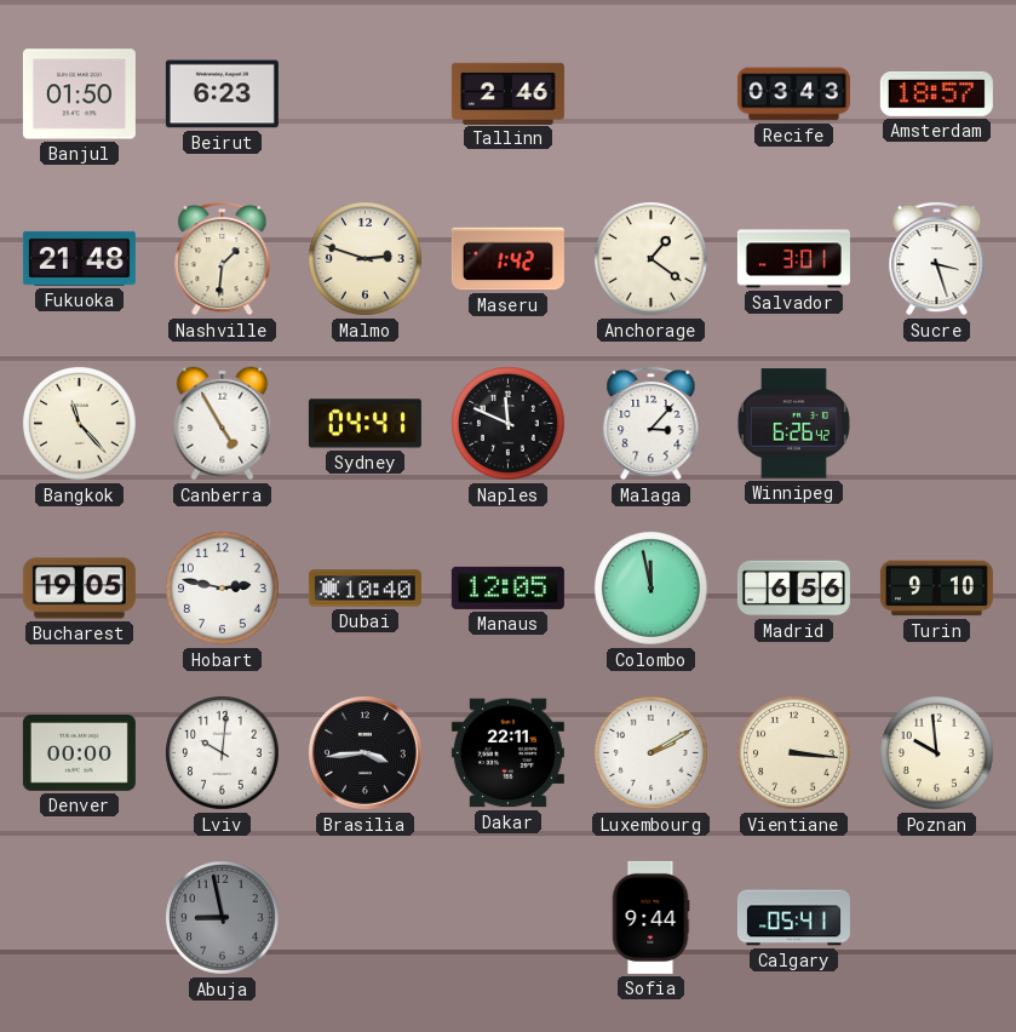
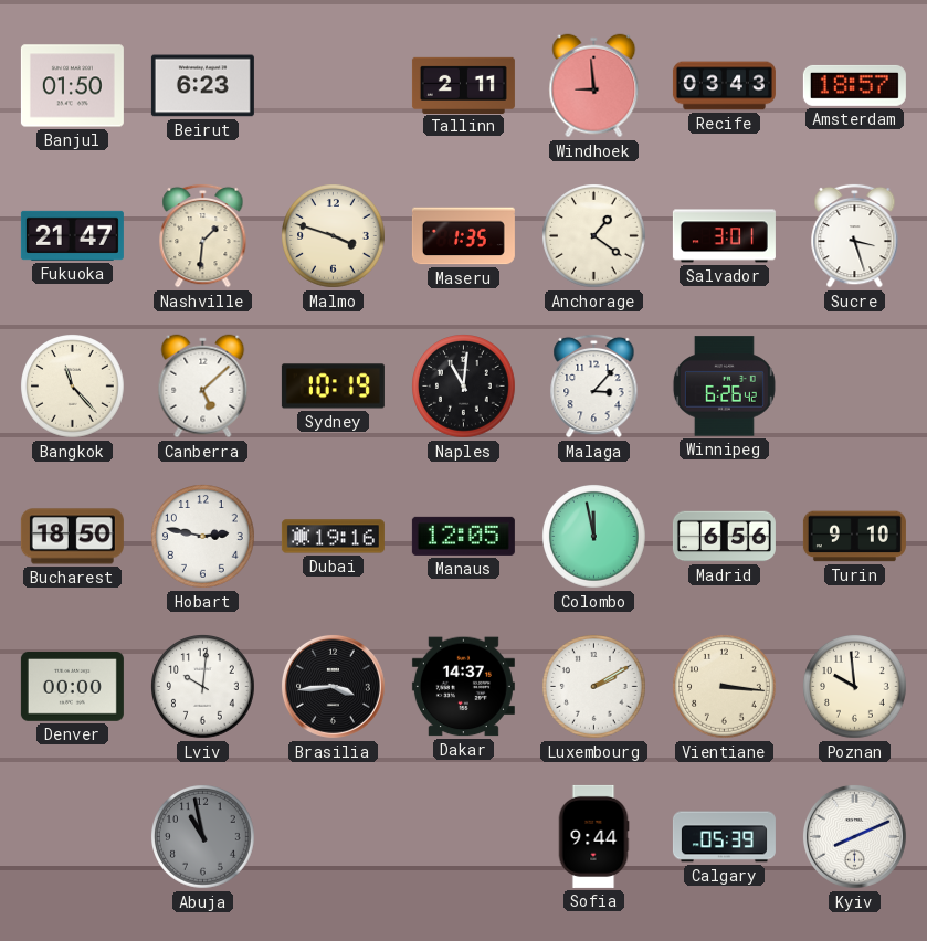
Tallinn: 2:46 -> 2:11 (463, 85)
Windhoek: none -> 8:59 (594, 86)
Fukuoka: 21:48 -> 21:47 (72, 235)
Malmo: 2:48 -> 3:48 (334, 236)
Maseru: 1:42 -> 1:35 (463, 236)
Canberra: 4:55 -> 5:08 (203, 387)
Sydney: 04:41 -> 10:19 (333, 387)
Naples: 11:49 -> 11:01 (464, 387)
Bucharest: 19:05 -> 18:50 (72, 537)
Dubai: 10:40 -> 19:16 (333, 537)
Dakar: 22:11 -> 14:37 (463, 687)
Abuja: 8:58 -> 10:58 (203, 837)
Calgary: 05:41 -> 05:39 (724, 837)
Kyiv: none -> 8:11 (854, 836)
